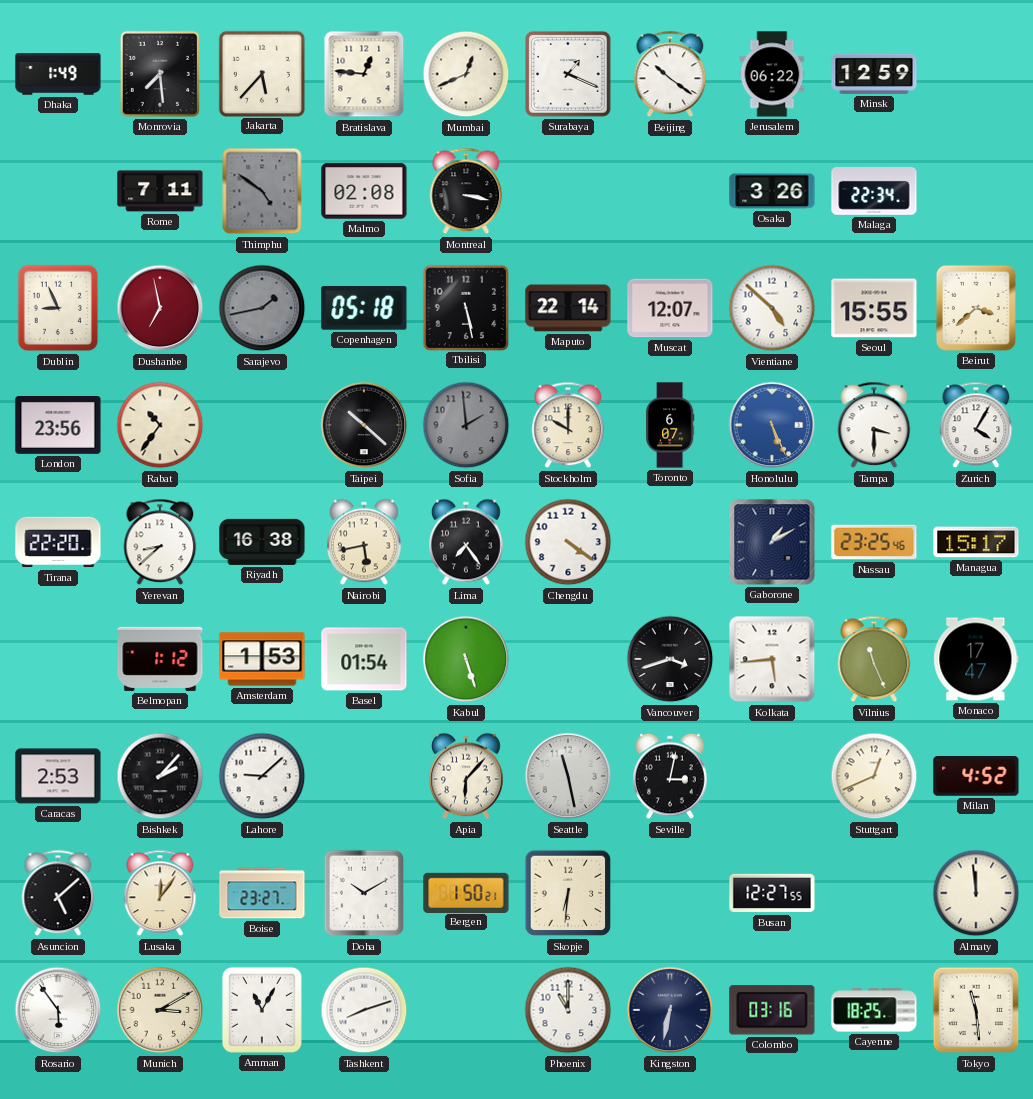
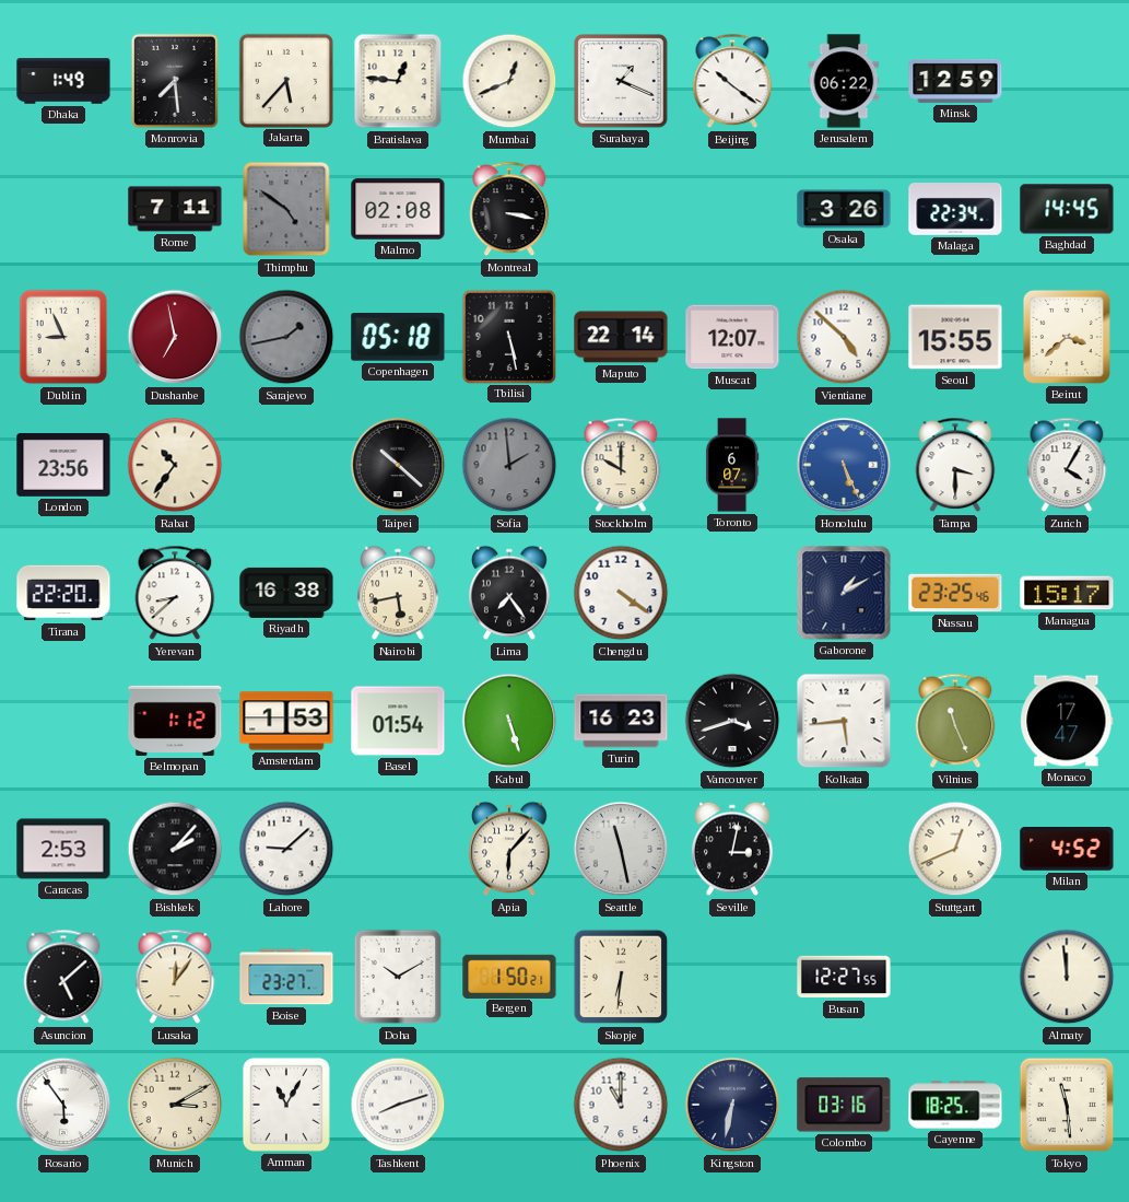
Baghdad: none -> 14:45 (1067, 209)
Turin: none -> 16:23 (621, 721)
